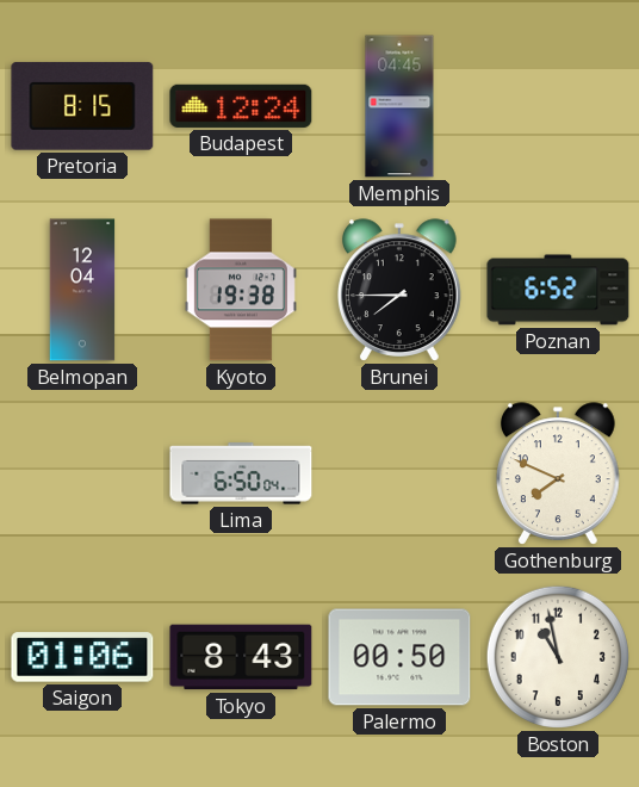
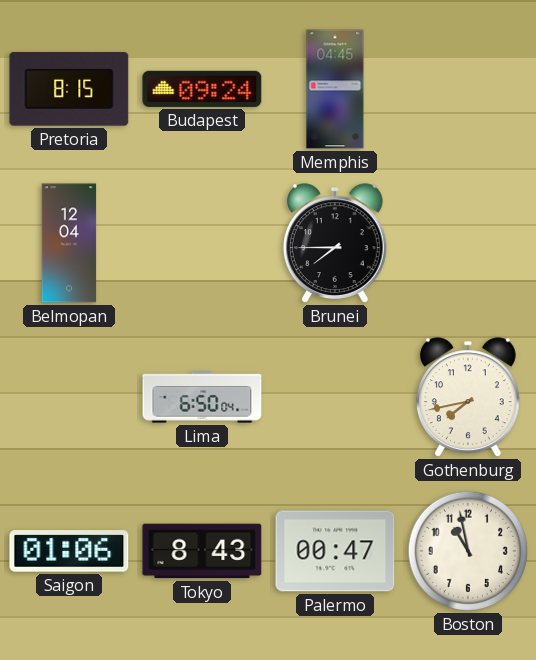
Budapest: 12:24 -> 09:24 (202, 89)
Kyoto: 19:38 -> none (241, 290)
Poznan: 6:52 -> none (558, 290)
Gothenburg: 7:49 -> 7:43 (468, 397)
Palermo: 00:50 -> 00:47 (335, 551)
